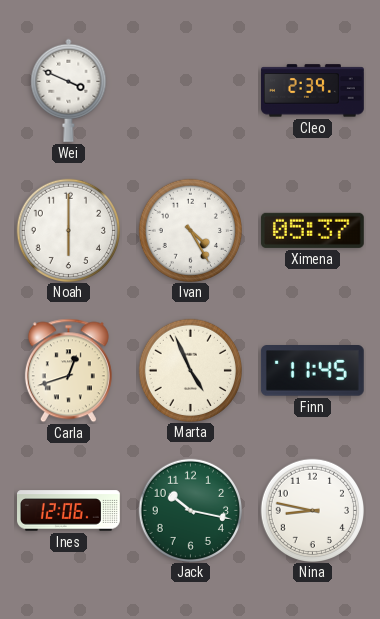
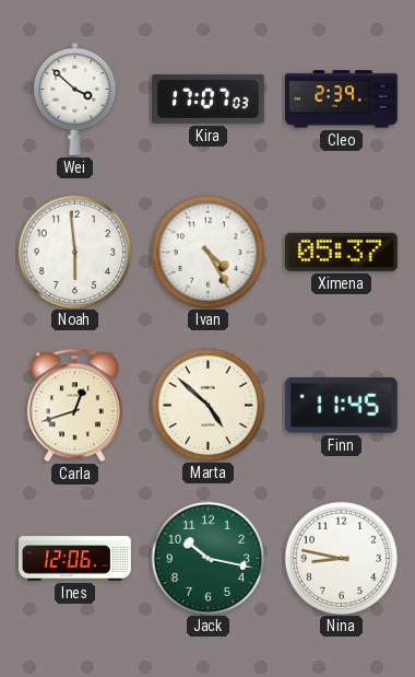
Wei: 3:49 -> 3:52 (75, 98)
Kira: none -> 17:07 (207, 98)
Noah: 6:00 -> 5:59 (74, 252)
Marta: 4:56 -> 4:52 (207, 405)
